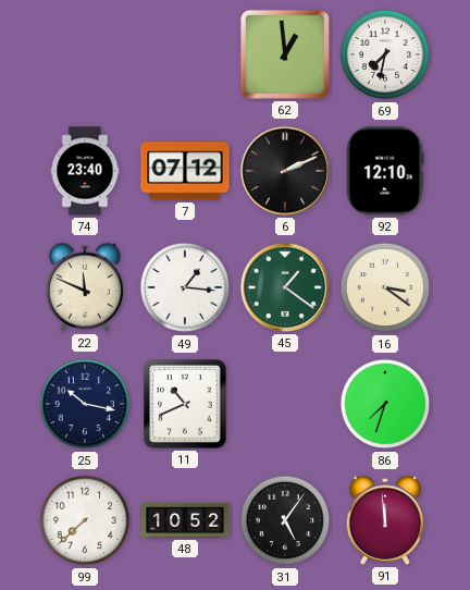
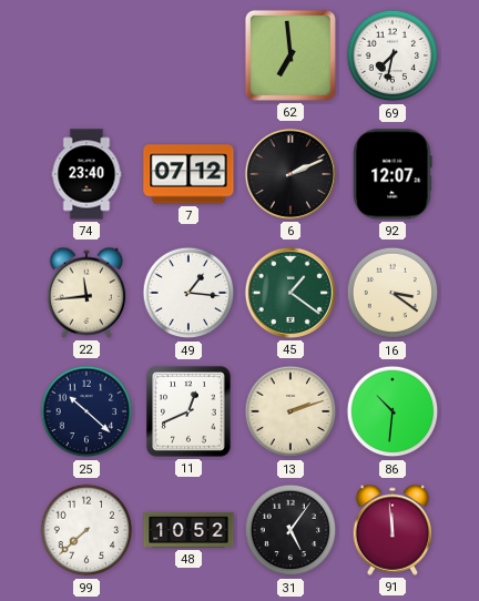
62: 12:59 -> 6:59 (291, 55)
92: 12:10 -> 12:07 (393, 174)
22: 11:49 -> 11:44 (86, 293)
25: 10:17 -> 10:22 (86, 411)
11: 10:41 -> 12:41 (188, 411)
13: none -> 2:12 (291, 411)
86: 7:33 -> 10:31 (393, 411)
